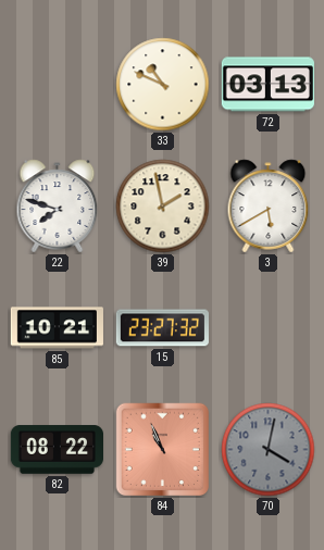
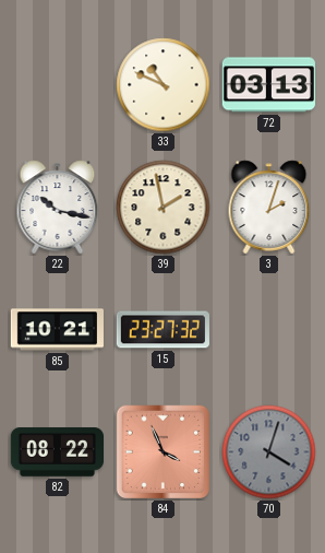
22: 7:48 -> 10:17 (58, 208)
3: 5:40 -> 2:03 (269, 208)
84: 10:56 -> 3:56 (164, 452)
70: 4:02 -> 4:03 (269, 452)
